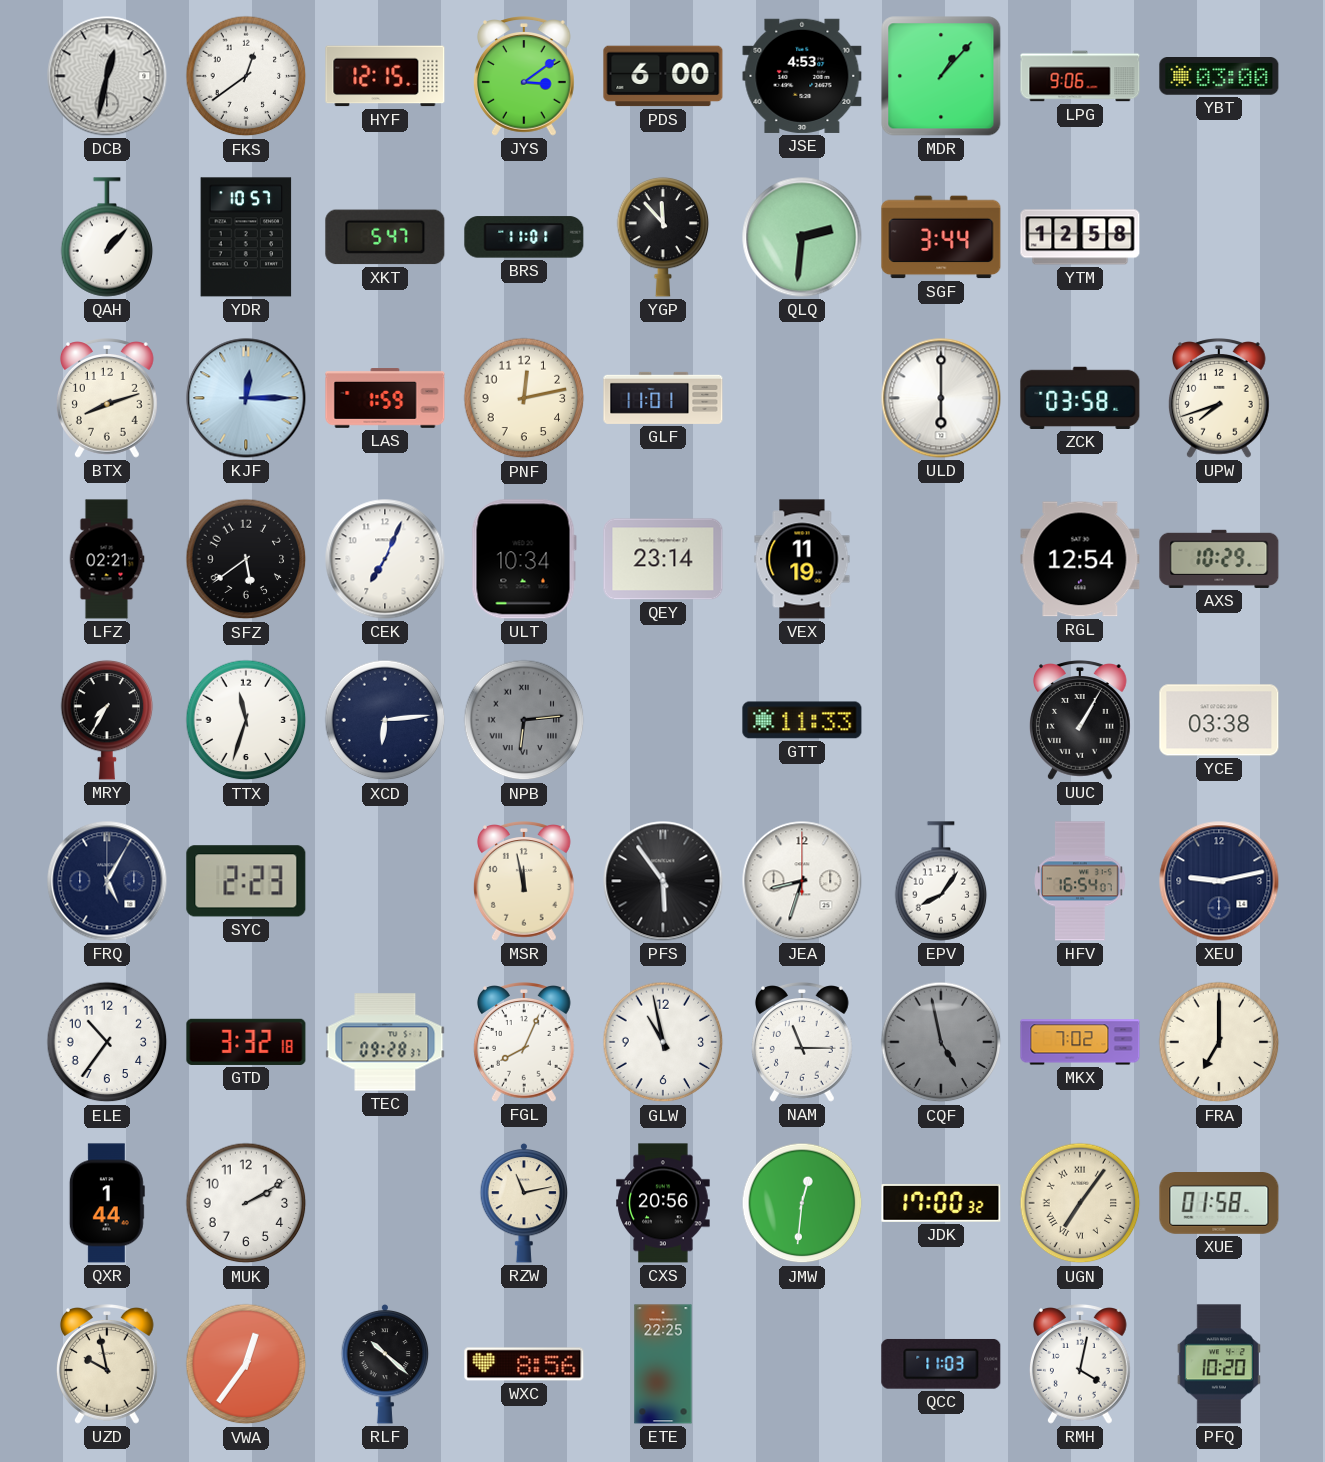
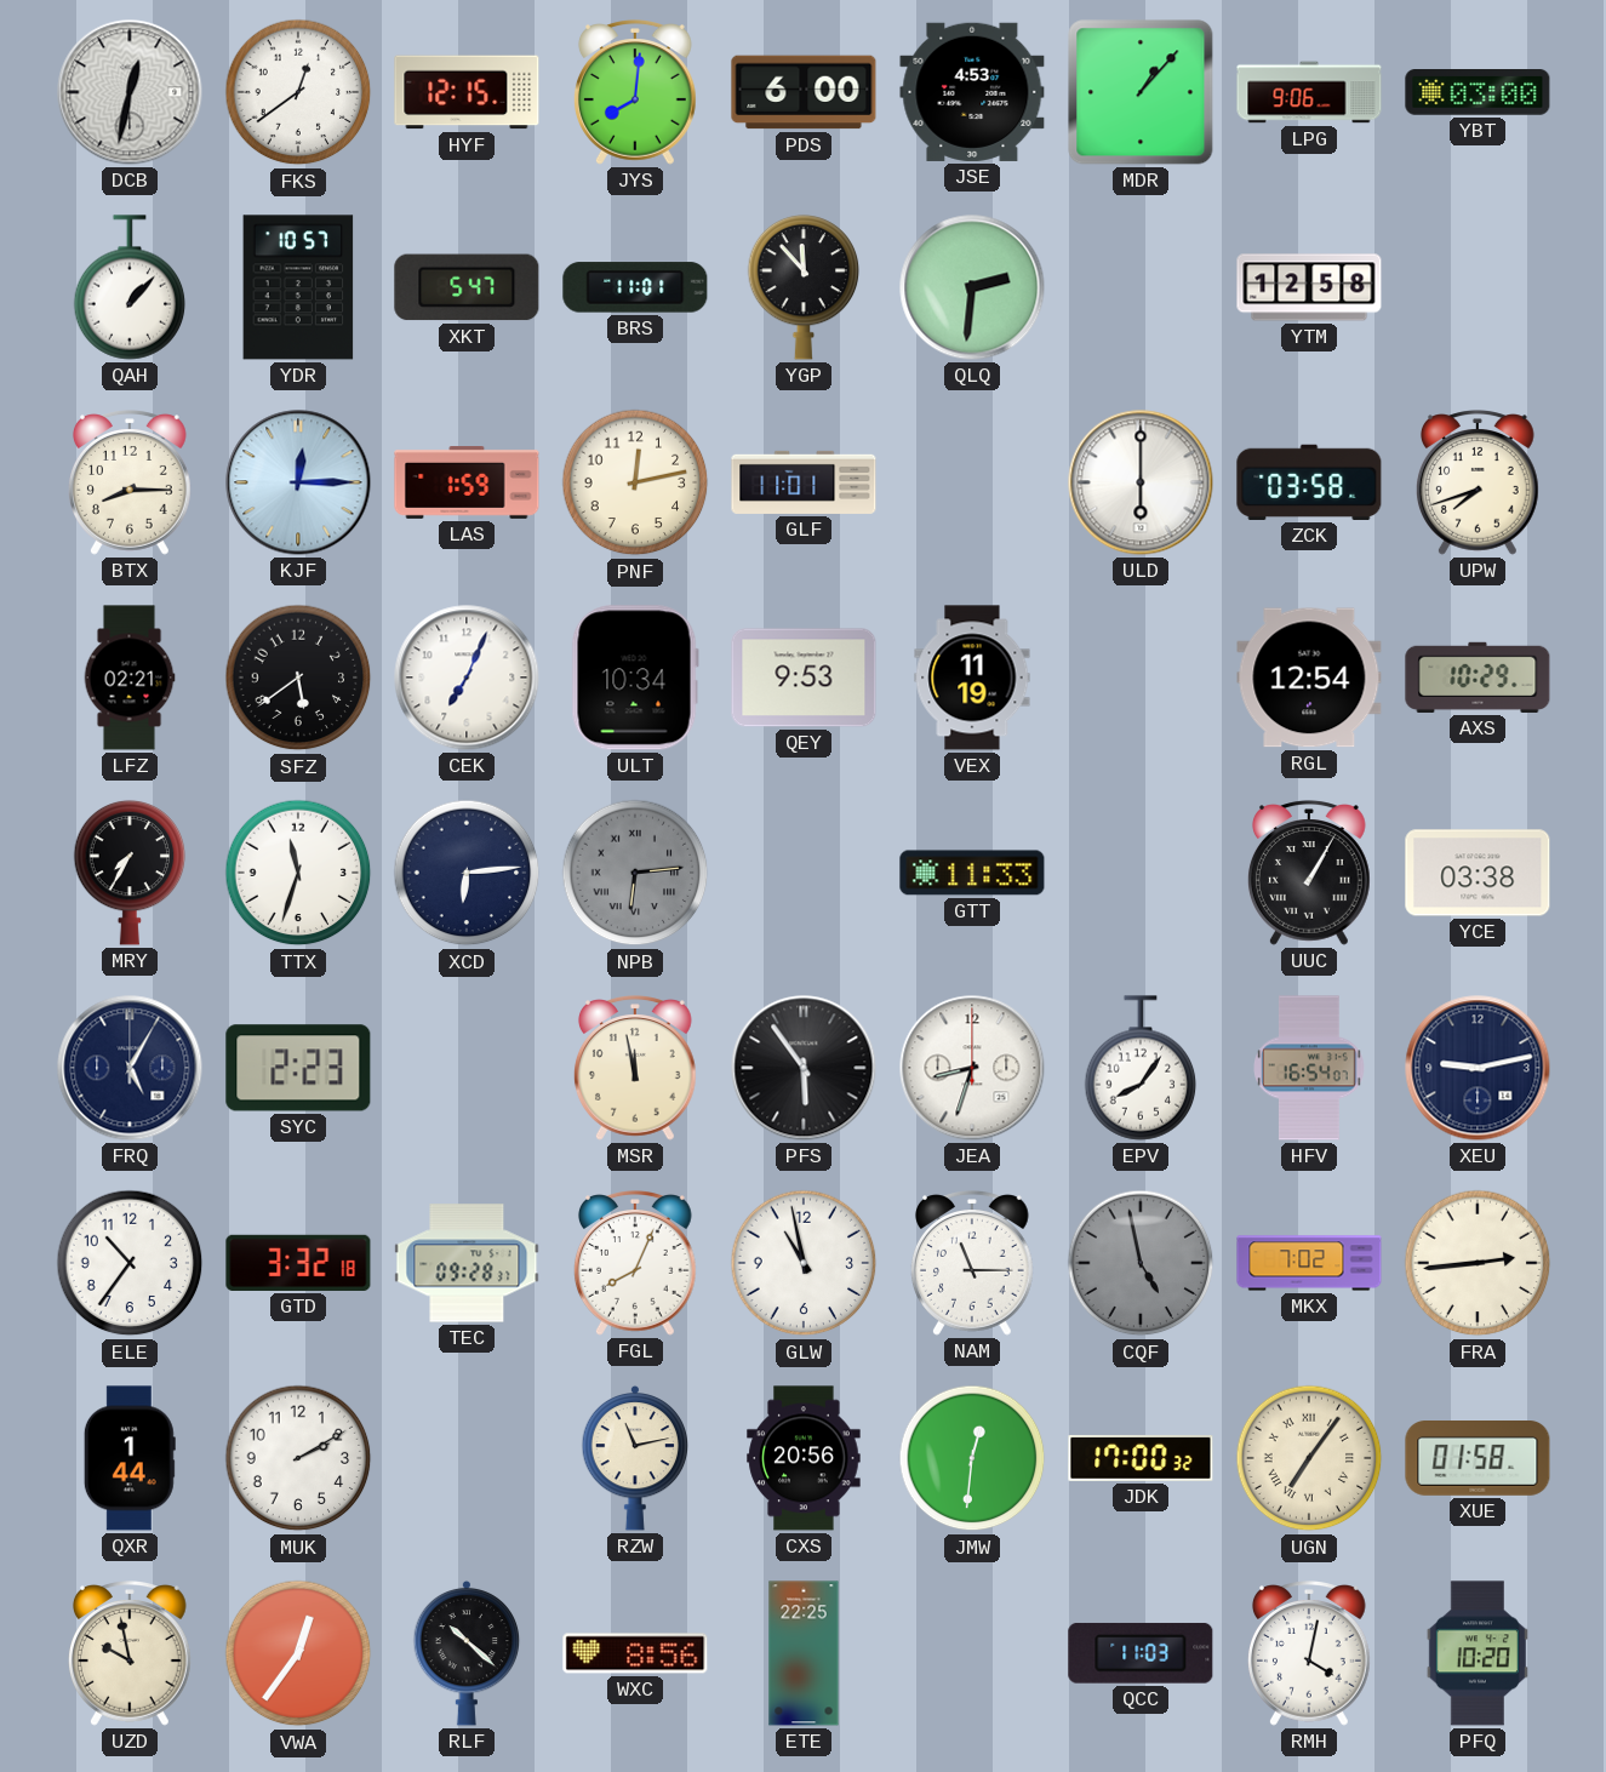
JYS: 3:09 -> 8:01 (636, 92)
SGF: 3:44 -> none (941, 237)
BTX: 8:12 -> 8:15 (131, 482)
QEY: 23:14 -> 9:53 (804, 678)
FRA: 7:00 -> 2:44 (1478, 1263)
